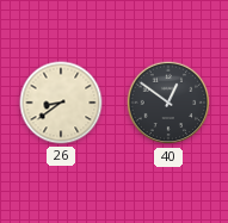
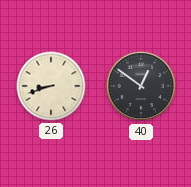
26: 8:39 -> 8:42 (51, 86)
